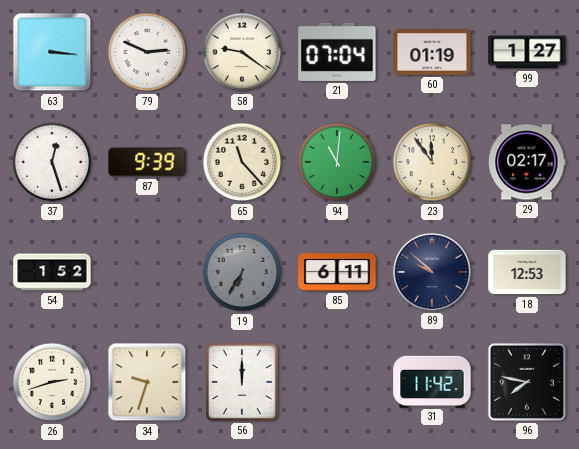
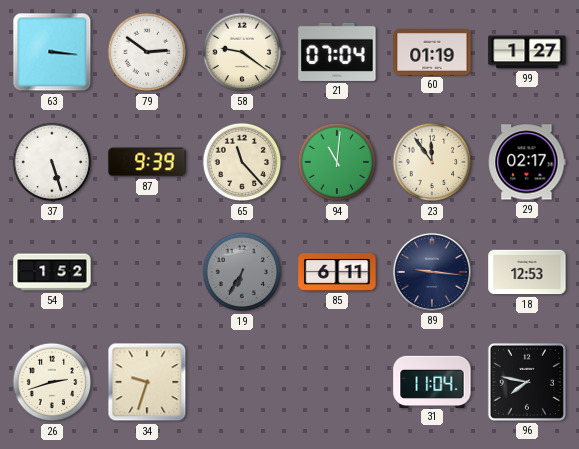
79: 2:49 -> 2:51 (147, 52)
37: 12:27 -> 5:27 (52, 162)
89: 9:52 -> 9:16 (432, 272)
56: 12:00 -> none (242, 382)
31: 11:42 -> 11:04 (432, 381)
